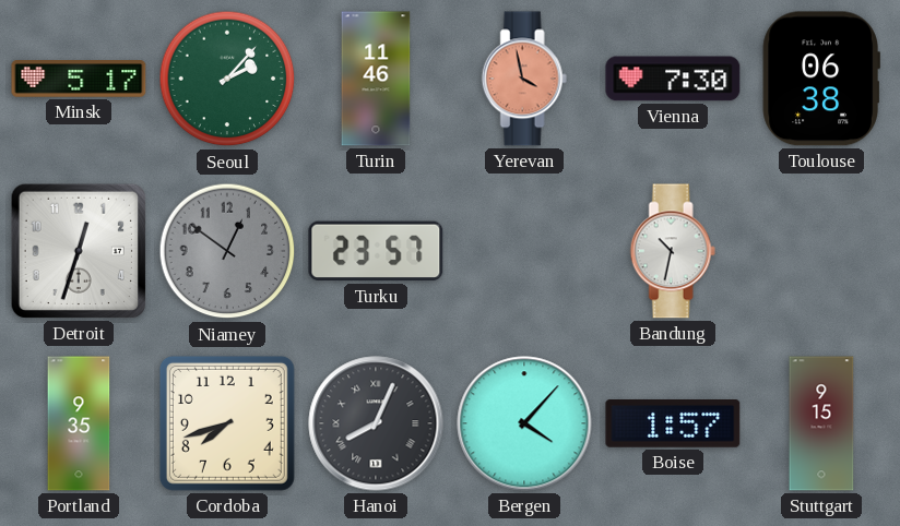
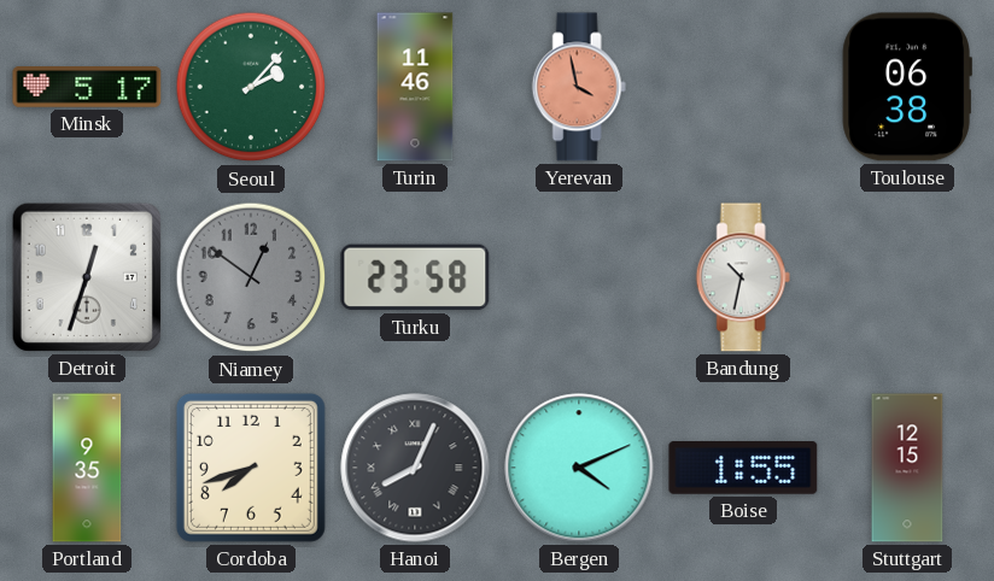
Vienna: 7:30 -> none (673, 79)
Turku: 23:57 -> 23:58 (415, 277)
Bergen: 4:07 -> 4:11 (579, 468)
Boise: 1:57 -> 1:55 (743, 469)
Stuttgart: 9:15 -> 12:15 (907, 468)
